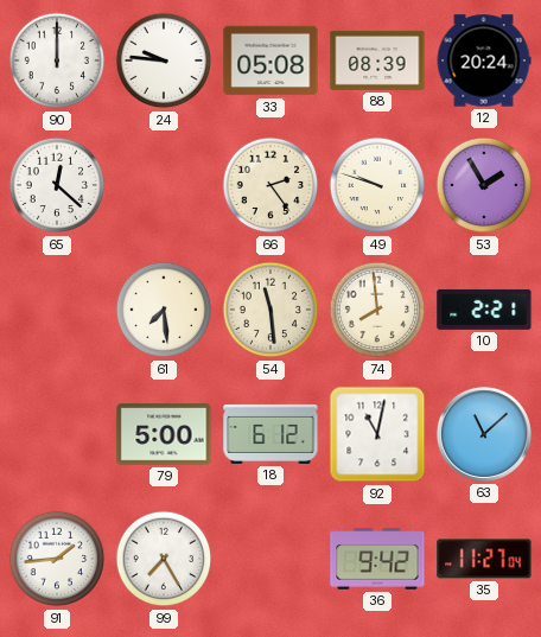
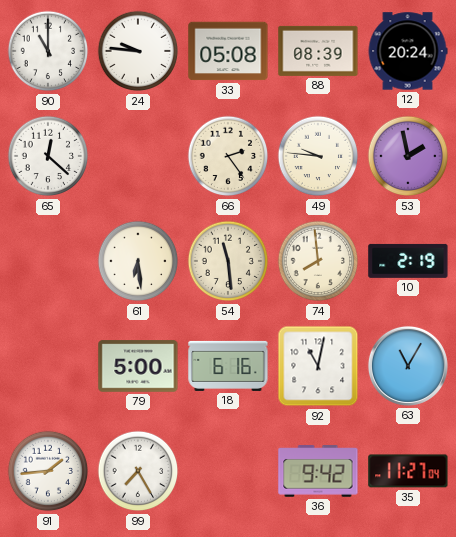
90: 12:00 -> 11:00 (48, 51)
49: 9:48 -> 9:46 (318, 156)
53: 1:55 -> 1:58 (408, 156)
61: 7:29 -> 6:29 (138, 261)
10: 2:21 -> 2:19 (408, 261)
18: 6:12 -> 6:16 (228, 366)
63: 11:08 -> 11:05 (408, 366)
